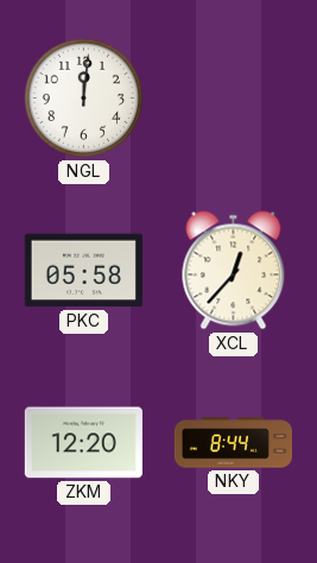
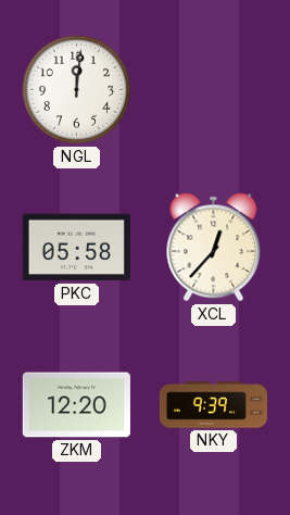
NKY: 8:44 -> 9:39 (213, 405)
